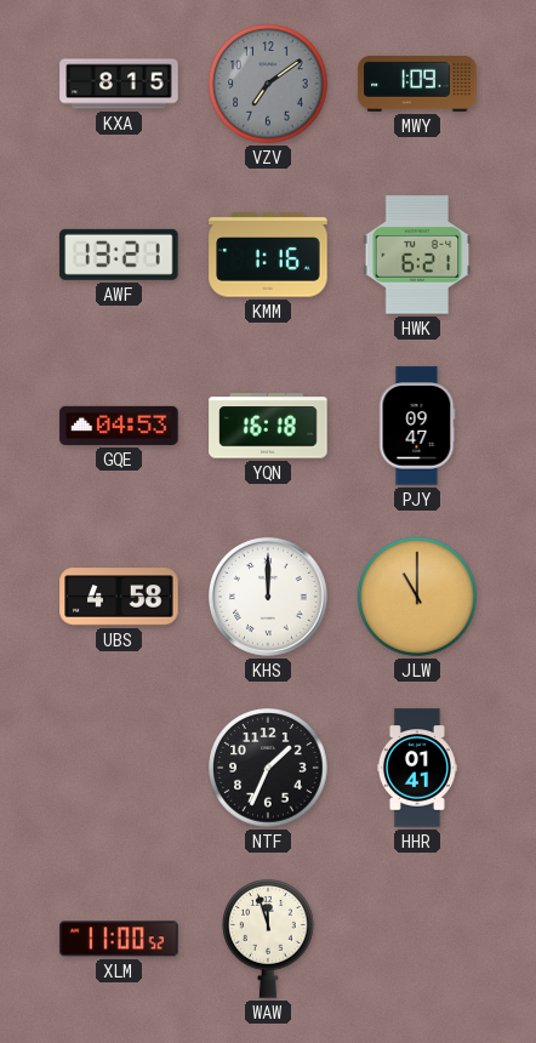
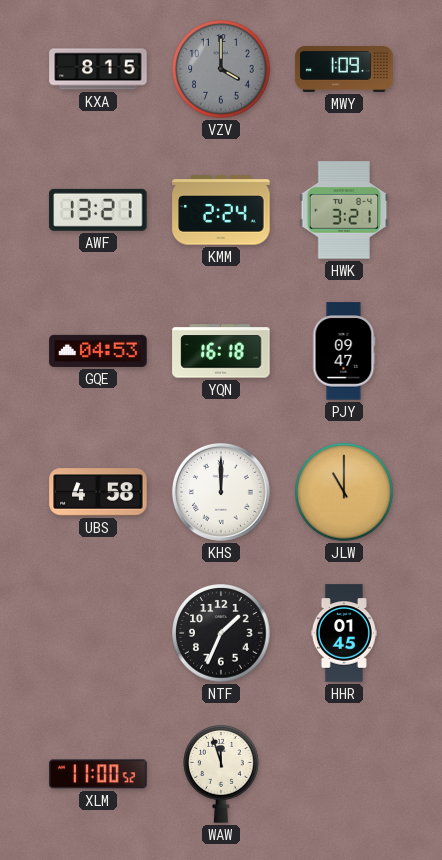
VZV: 7:09 -> 4:00 (221, 69)
KMM: 1:16 -> 2:24 (221, 210)
HWK: 6:21 -> 3:21 (344, 210)
HHR: 01:41 -> 01:45 (344, 633)
